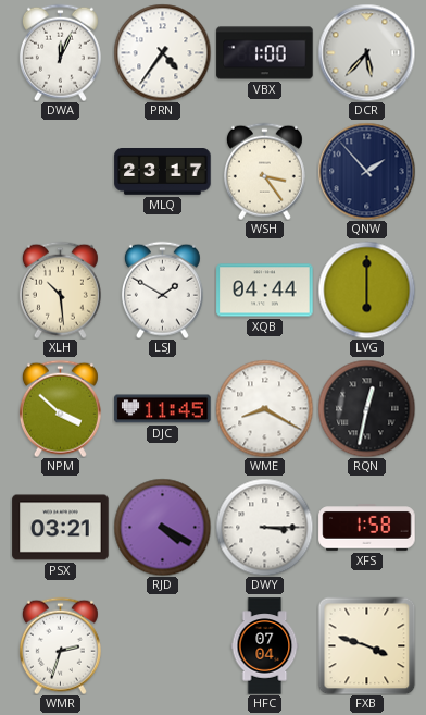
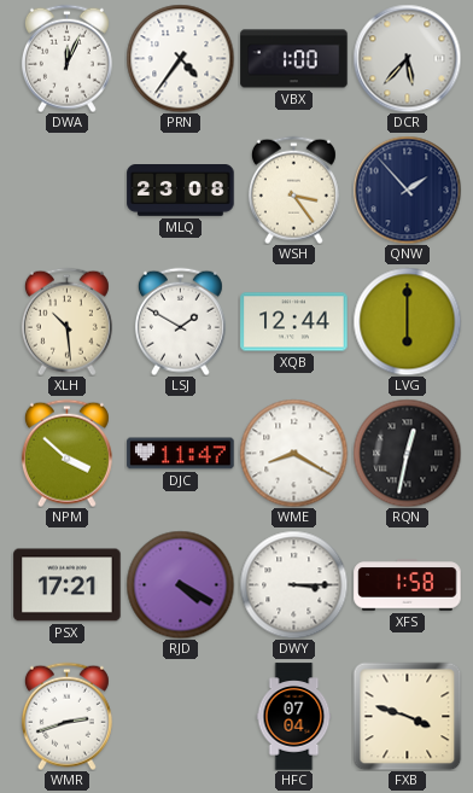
MLQ: 23:17 -> 23:08 (181, 191)
XQB: 04:44 -> 12:44 (294, 322)
DJC: 11:45 -> 11:47 (181, 454)
PSX: 03:21 -> 17:21 (68, 585)
WMR: 2:33 -> 2:42 (66, 716)
